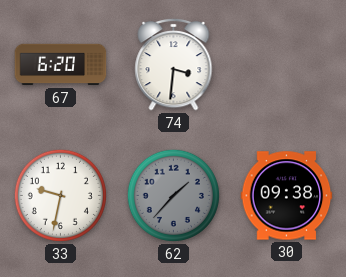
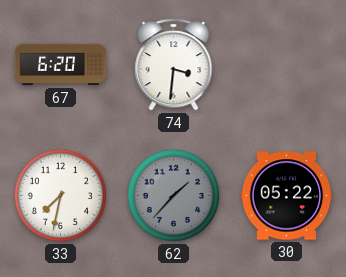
33: 9:32 -> 7:32 (60, 195)
30: 09:38 -> 05:22 (287, 196)
